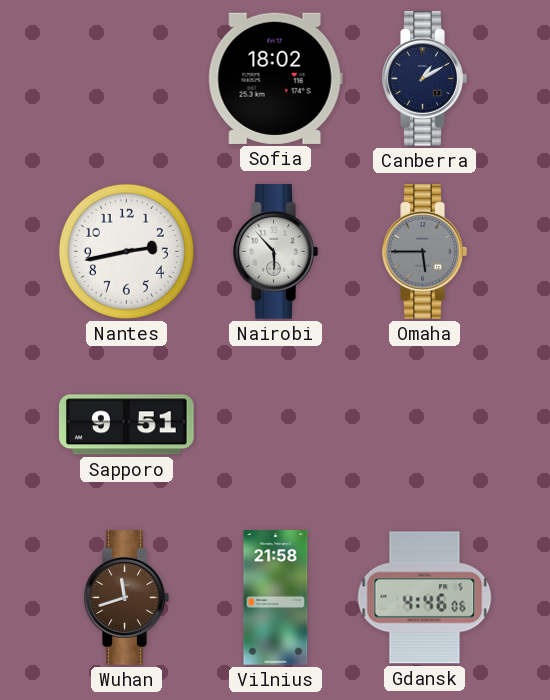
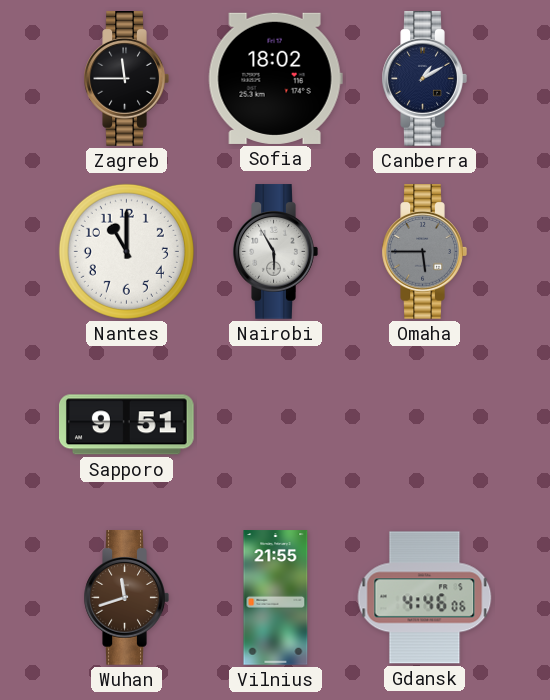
Zagreb: none -> 11:45 (126, 79)
Nantes: 2:43 -> 11:00 (126, 251)
Nairobi: 5:53 -> 5:55 (275, 252)
Vilnius: 21:58 -> 21:55 (276, 598)
